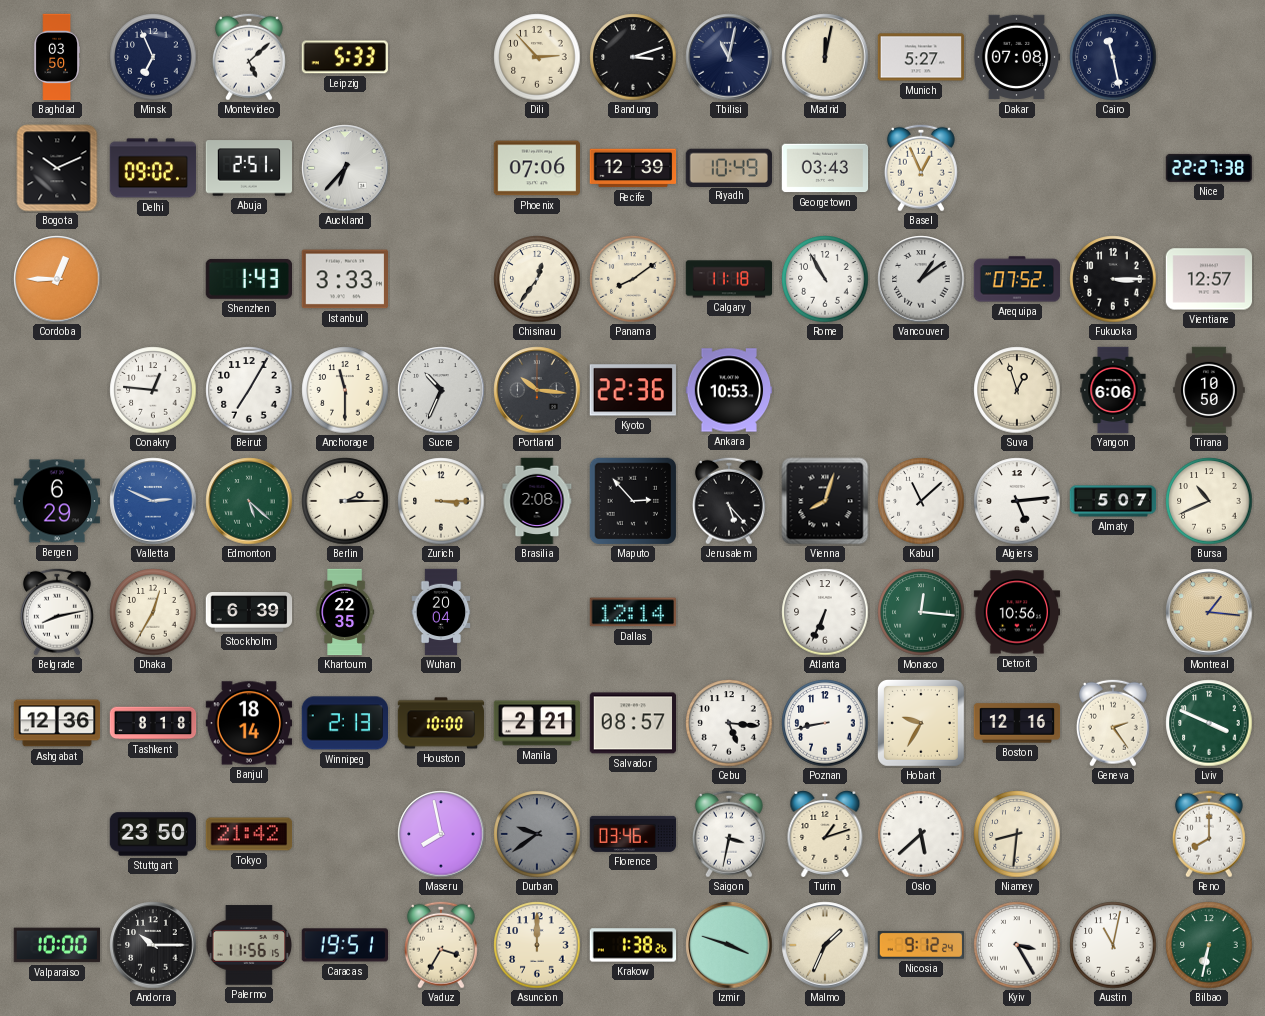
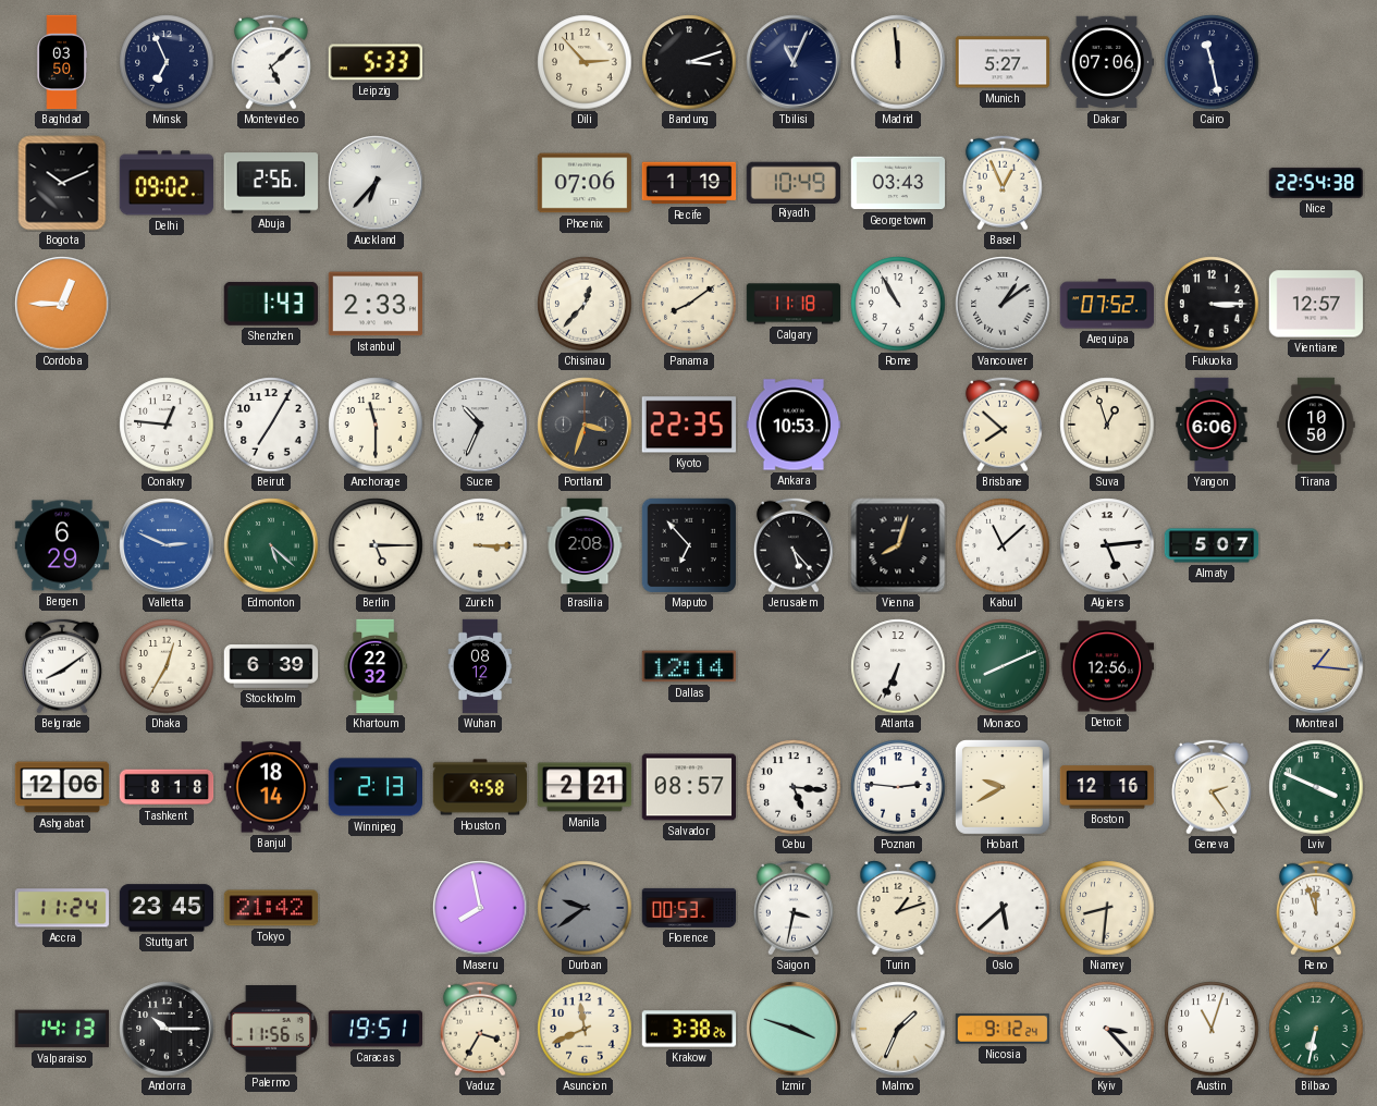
Tbilisi: 11:02 -> 11:04 (794, 62)
Madrid: 12:02 -> 11:59 (898, 62)
Dakar: 07:08 -> 07:06 (1107, 62)
Abuja: 2:51 -> 2:56 (271, 183)
Recife: 12:39 -> 1:19 (689, 183)
Nice: 22:27 -> 22:54 (1316, 183)
Istanbul: 3:33 -> 2:33 (374, 304)
Chisinau: 12:36 -> 12:37 (585, 304)
Portland: 10:16 -> 3:33 (585, 425)
Kyoto: 22:36 -> 22:35 (688, 425)
Brisbane: none -> 7:52 (1003, 425)
Berlin: 2:15 -> 5:15 (376, 545)
Maputo: 2:53 -> 6:53 (689, 545)
Bursa: 10:41 -> none (1209, 501)
Belgrade: 8:13 -> 8:09 (62, 666)
Khartoum: 22:35 -> 22:32 (376, 666)
Wuhan: 20:04 -> 08:12 (480, 666)
Monaco: 12:16 -> 8:11 (1003, 666)
Detroit: 10:56 -> 12:56 (1107, 666)
Ashgabat: 12:36 -> 12:06 (62, 787)
Houston: 10:00 -> 9:58 (480, 787)
Poznan: 8:43 -> 2:46 (898, 787)
Hobart: 9:35 -> 9:40 (1003, 787)
Accra: none -> 11:24 (62, 908)
Stuttgart: 23:50 -> 23:45 (167, 908)
Florence: 03:46 -> 00:53 (689, 908)
Reno: 8:00 -> 11:57 (1316, 908)
Valparaiso: 10:00 -> 14:13 (61, 1029)
Asuncion: 12:00 -> 11:41 (585, 1029)
Krakow: 1:38 -> 3:38 (689, 1029)
Kyiv: 3:25 -> 3:23 (1107, 1029)
Austin: 11:02 -> 11:03 (1212, 1029)
